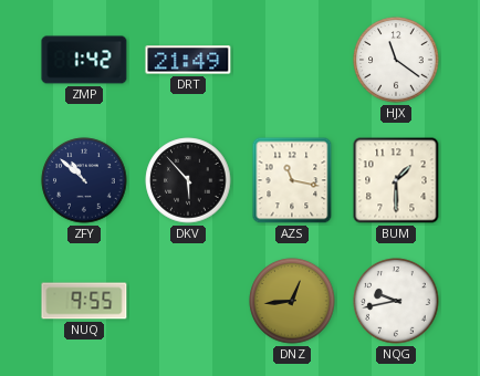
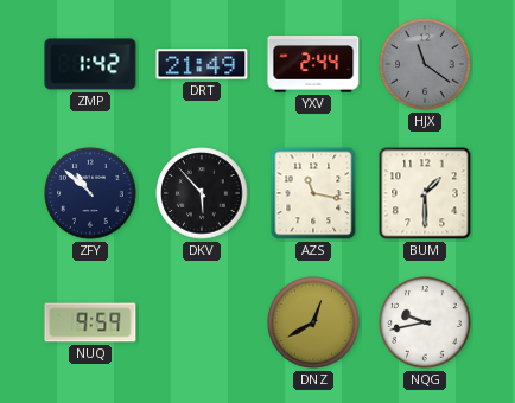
YXV: none -> 2:44 (313, 65)
HJX dial: white -> grey (425, 64)
NUQ: 9:55 -> 9:59 (90, 322)
DNZ: 12:44 -> 12:40 (313, 322)
